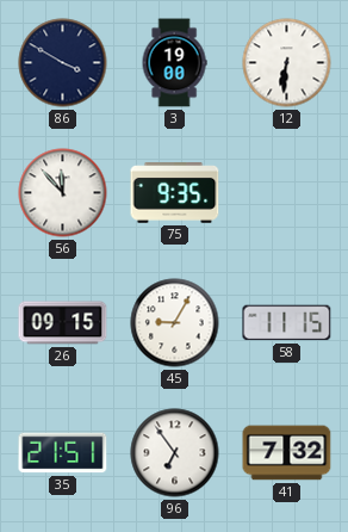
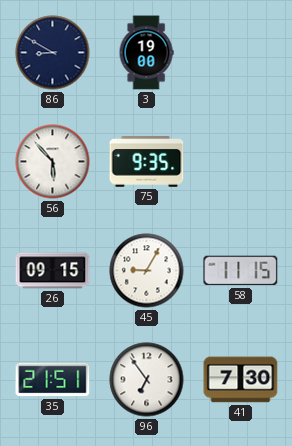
86: 3:50 -> 8:50 (53, 53)
12: 6:31 -> none (287, 63)
56: 11:53 -> 5:53 (53, 162)
41: 7:32 -> 7:30 (241, 380)
